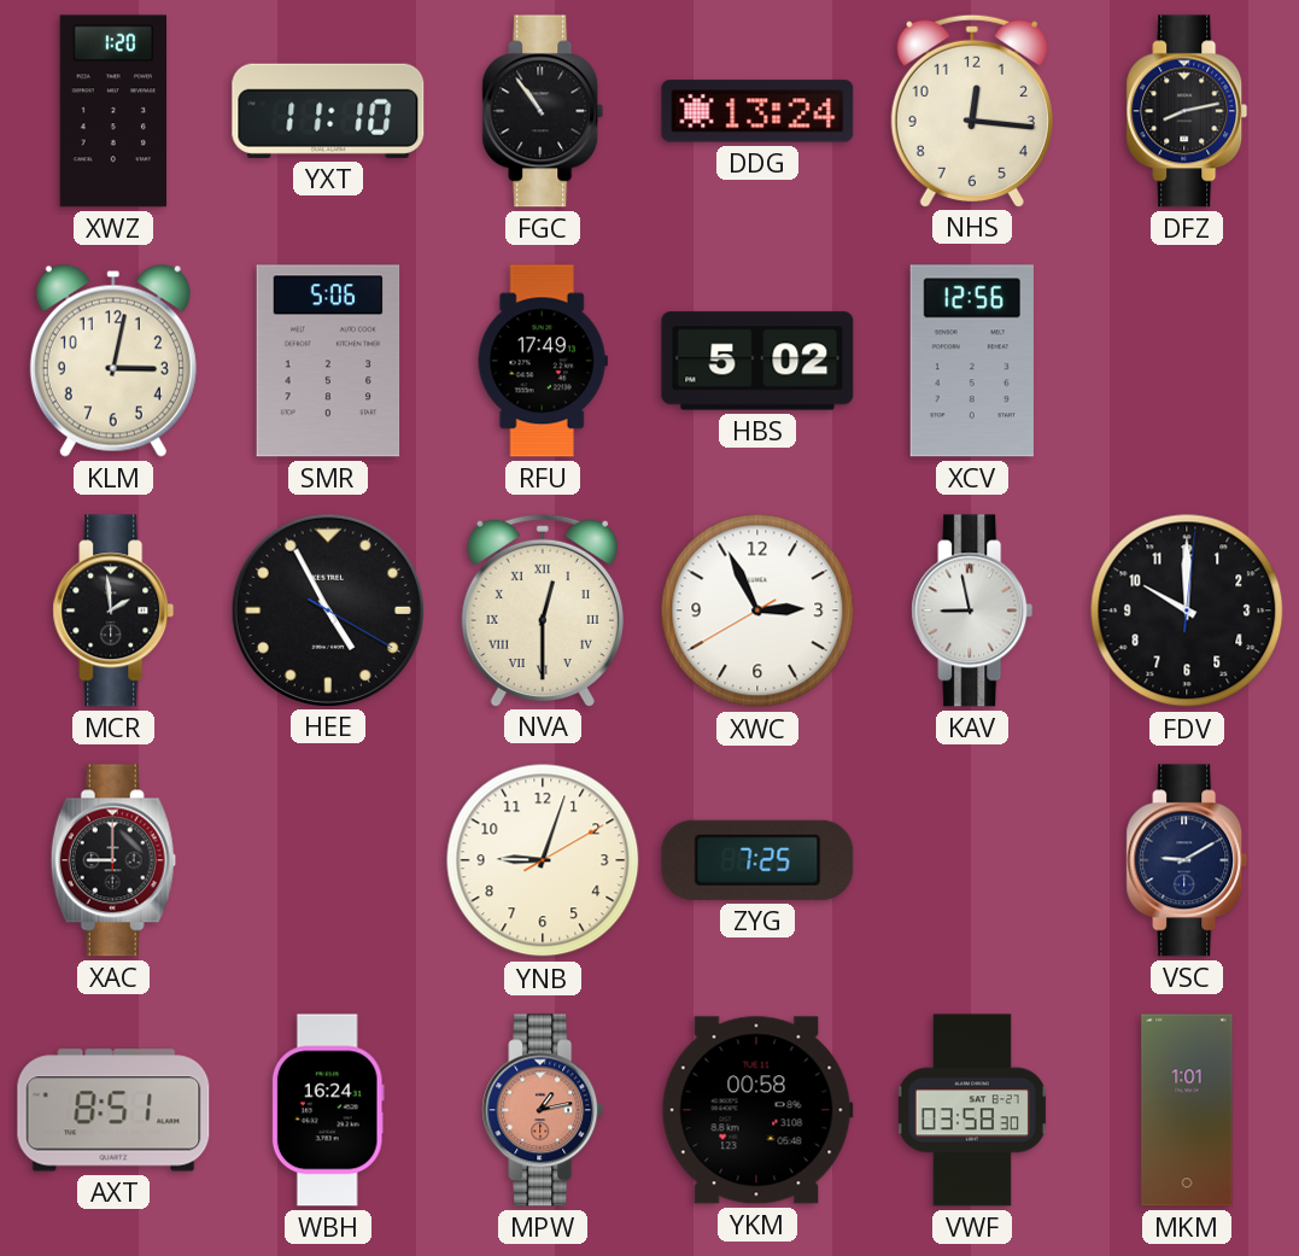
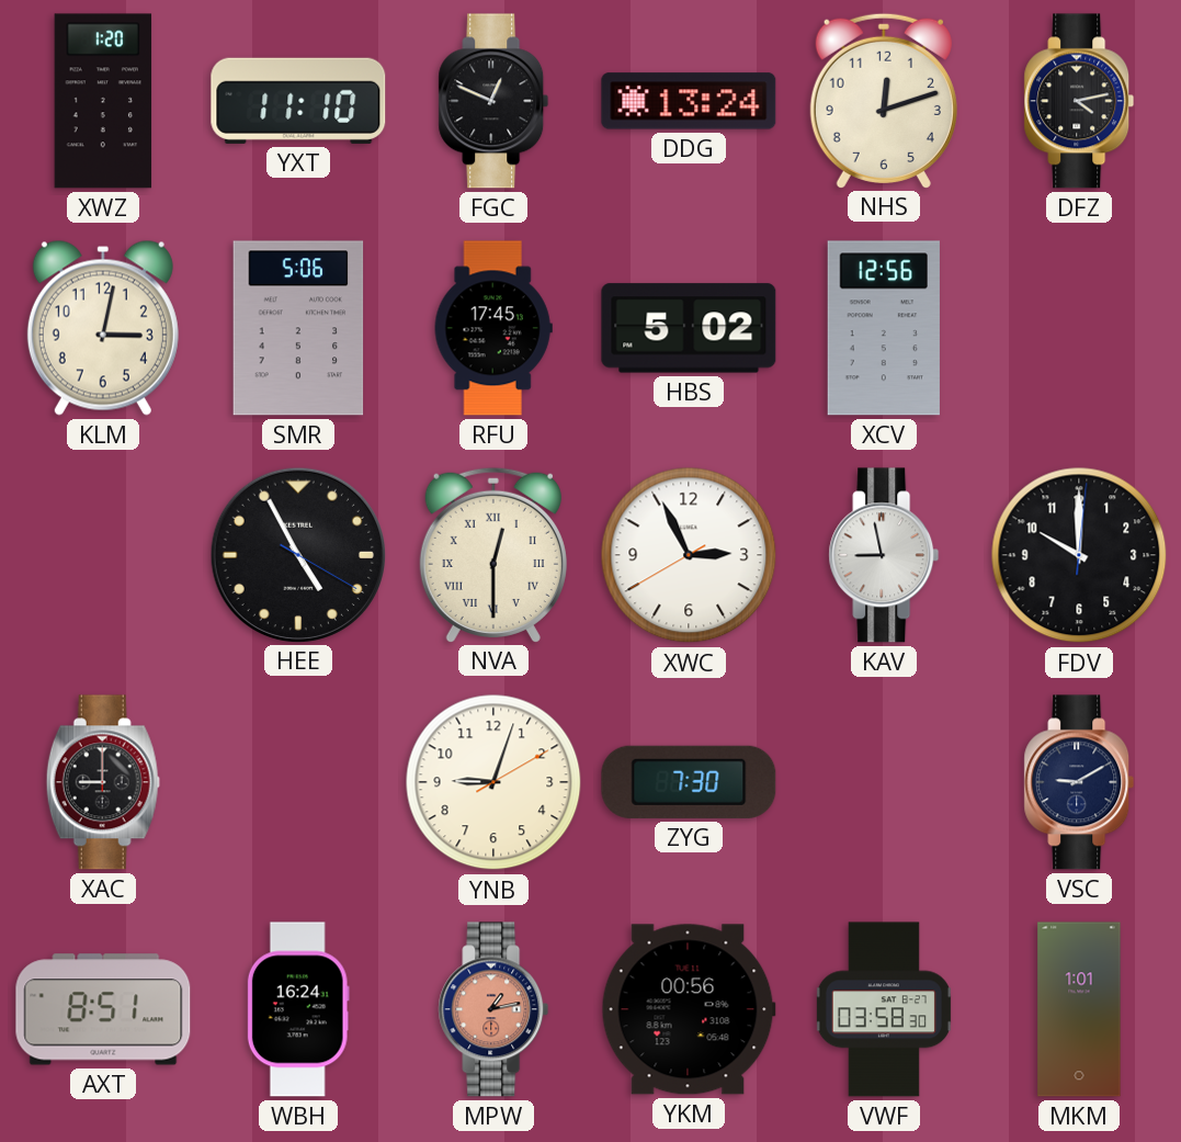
FGC: 10:54 -> 12:49 (493, 101)
NHS: 12:16 -> 12:12 (884, 100)
DFZ: 8:13 -> 4:13 (1079, 101)
RFU: 17:49 -> 17:45 (493, 328)
MCR: 1:59 -> none (113, 611)
ZYG: 7:25 -> 7:30 (689, 782)
YKM: 00:58 -> 00:56 (689, 1009)
